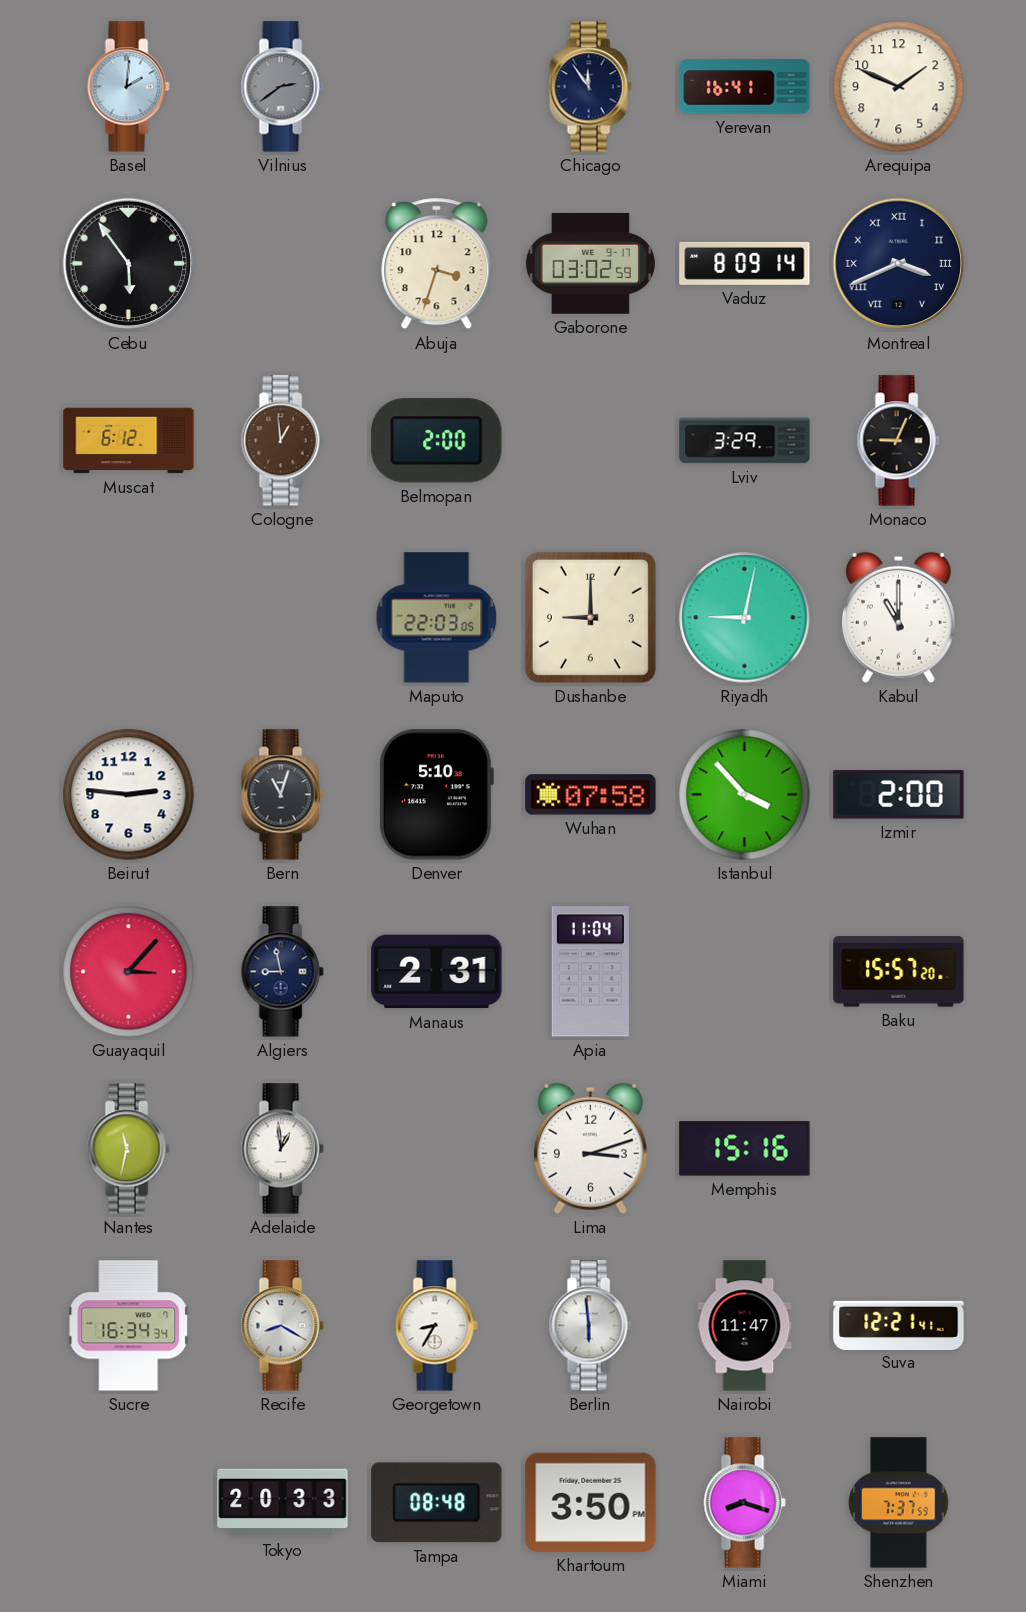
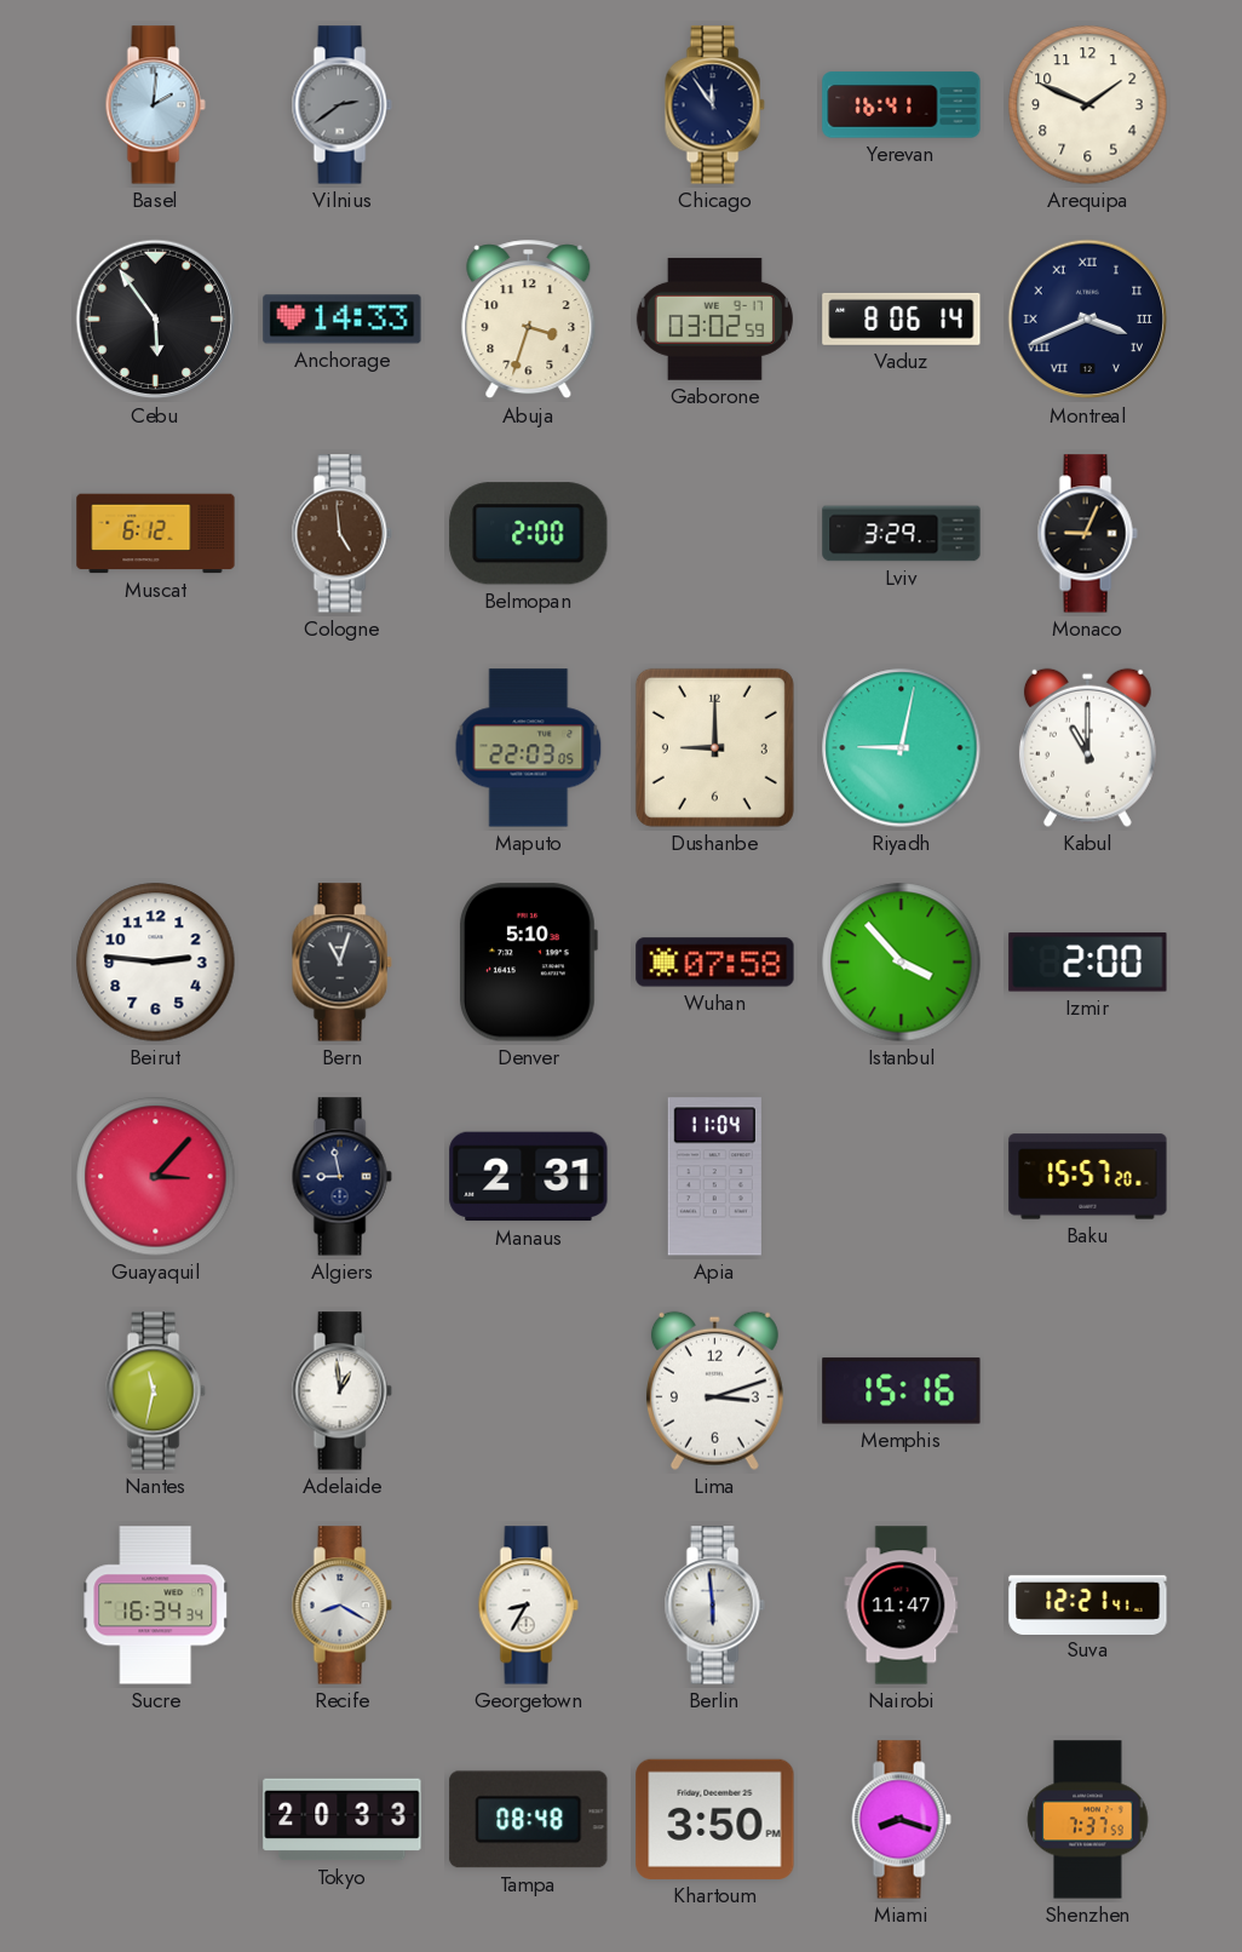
Anchorage: none -> 14:33 (343, 320)
Vaduz: 8:09 -> 8:06 (902, 318)
Cologne: 12:59 -> 4:59 (341, 534)
